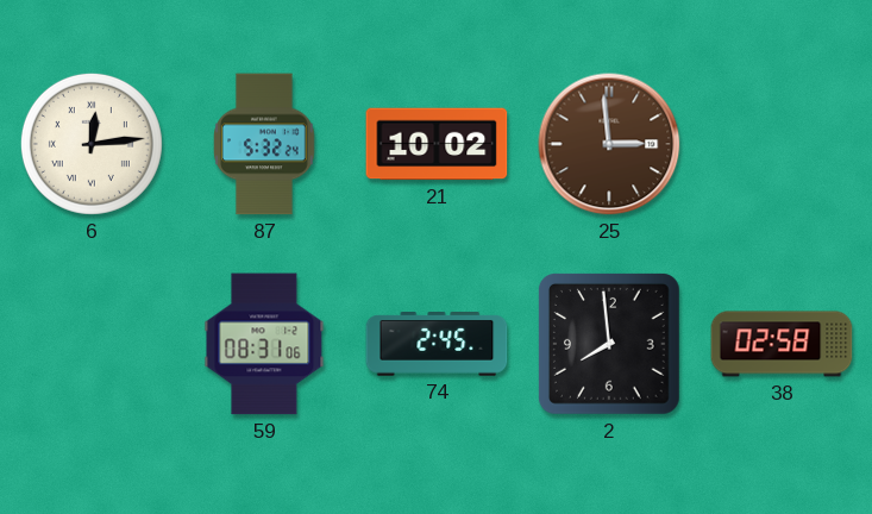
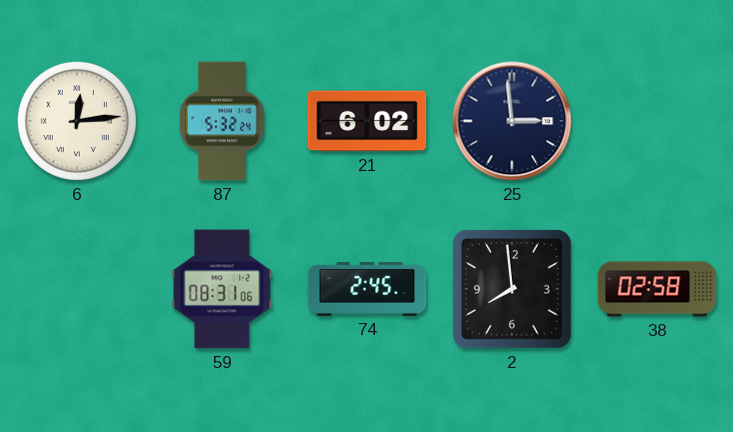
21: 10:02 -> 6:02 (367, 121)
25 dial: brown -> navy (512, 121)
